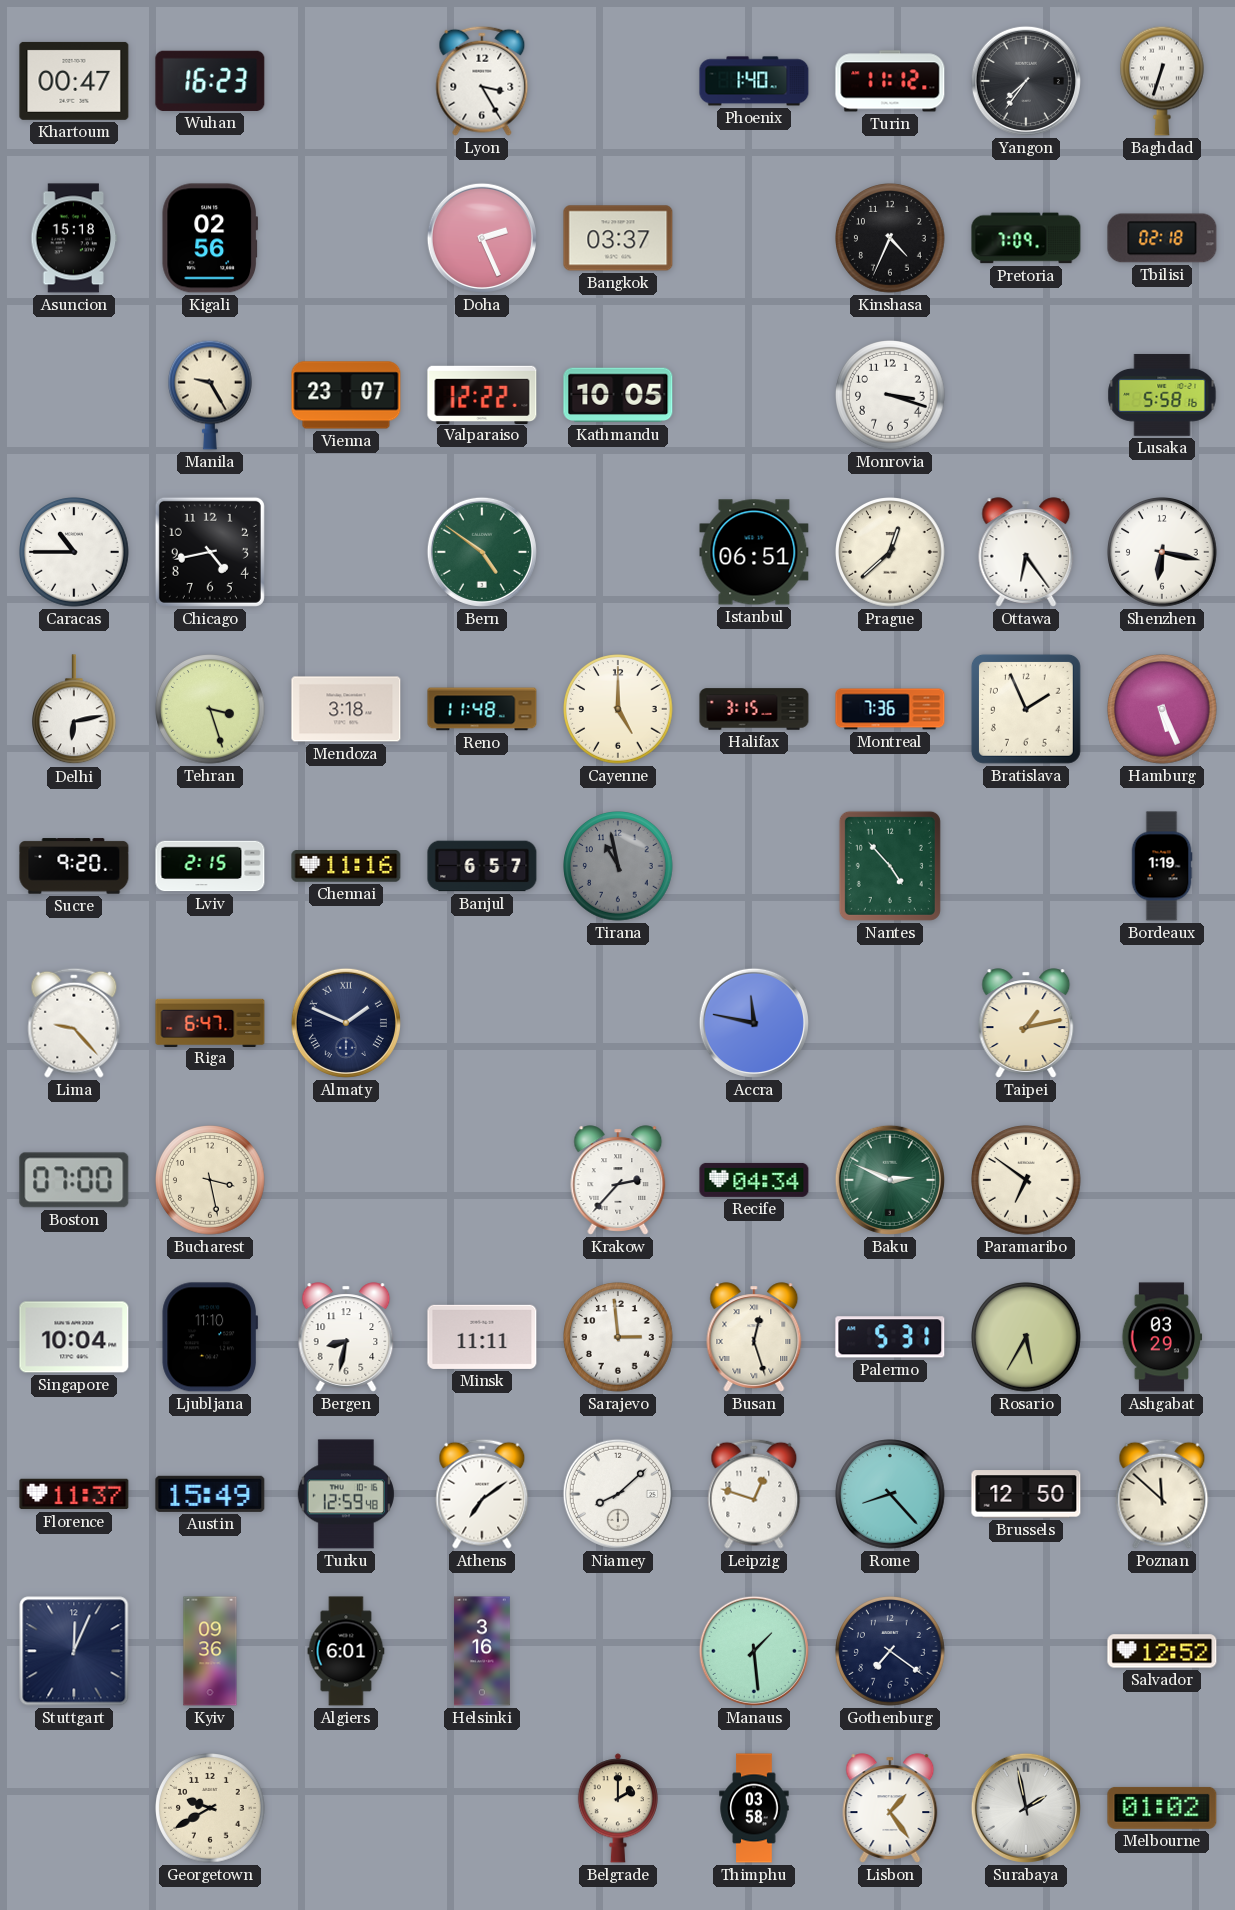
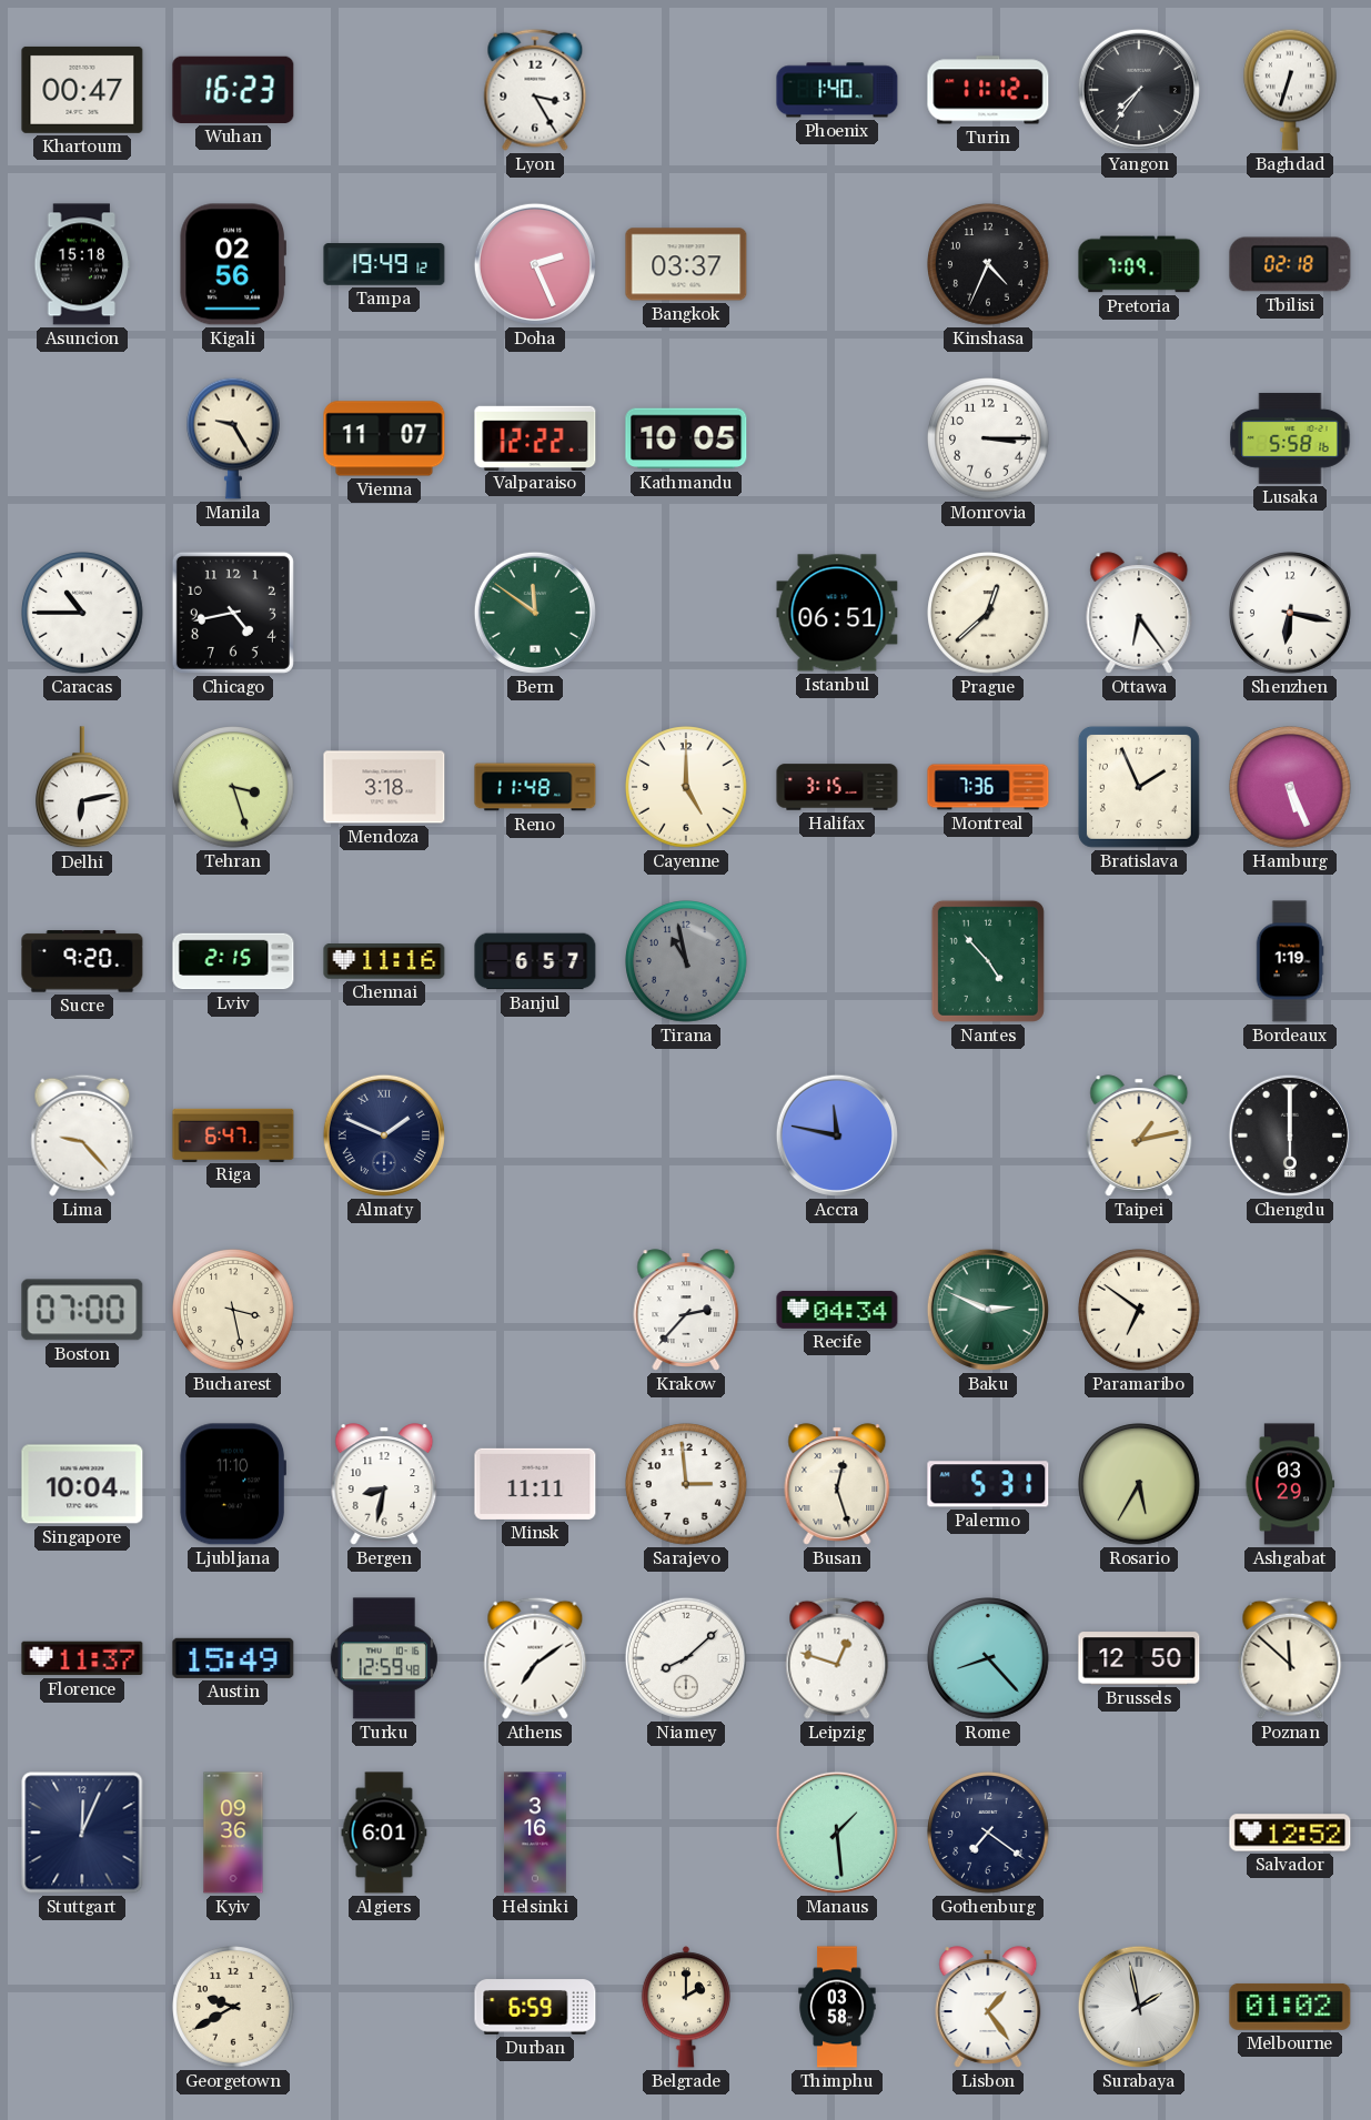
Tampa: none -> 19:49 (384, 264)
Vienna: 23:07 -> 11:07 (384, 438)
Monrovia: 3:18 -> 3:15 (988, 438)
Bern: 4:51 -> 11:51 (535, 613)
Chengdu: none -> 6:00 (1290, 1135)
Durban: none -> 6:59 (535, 2007)
